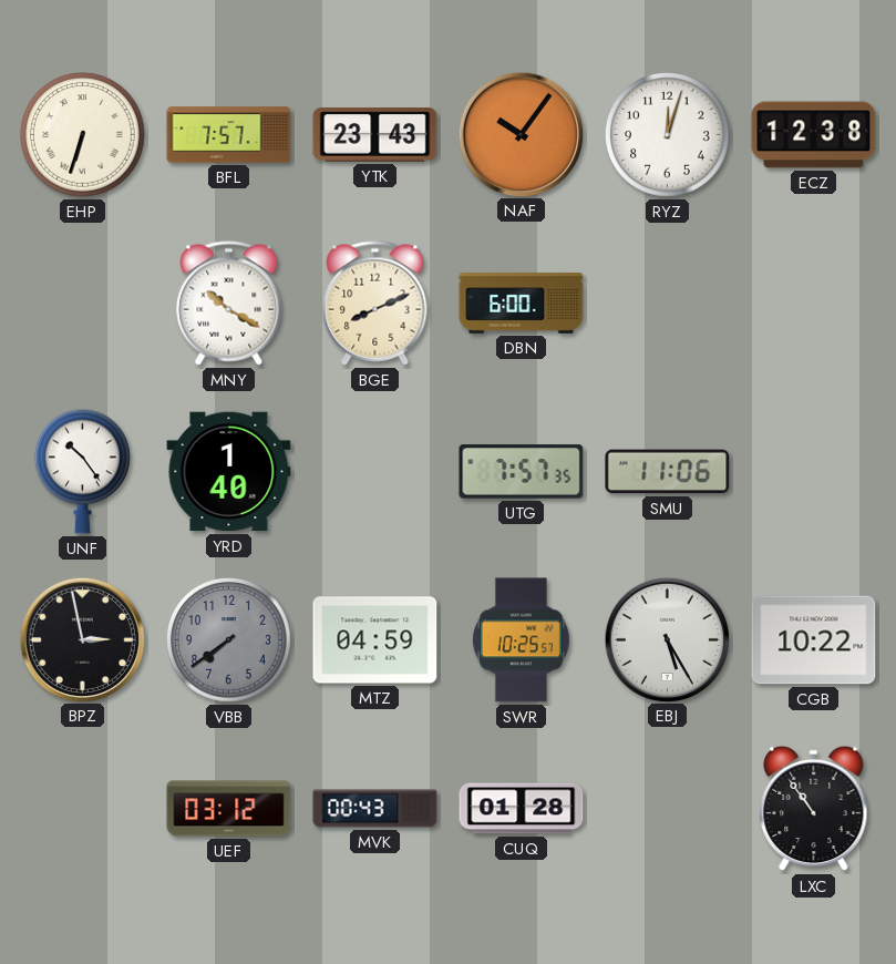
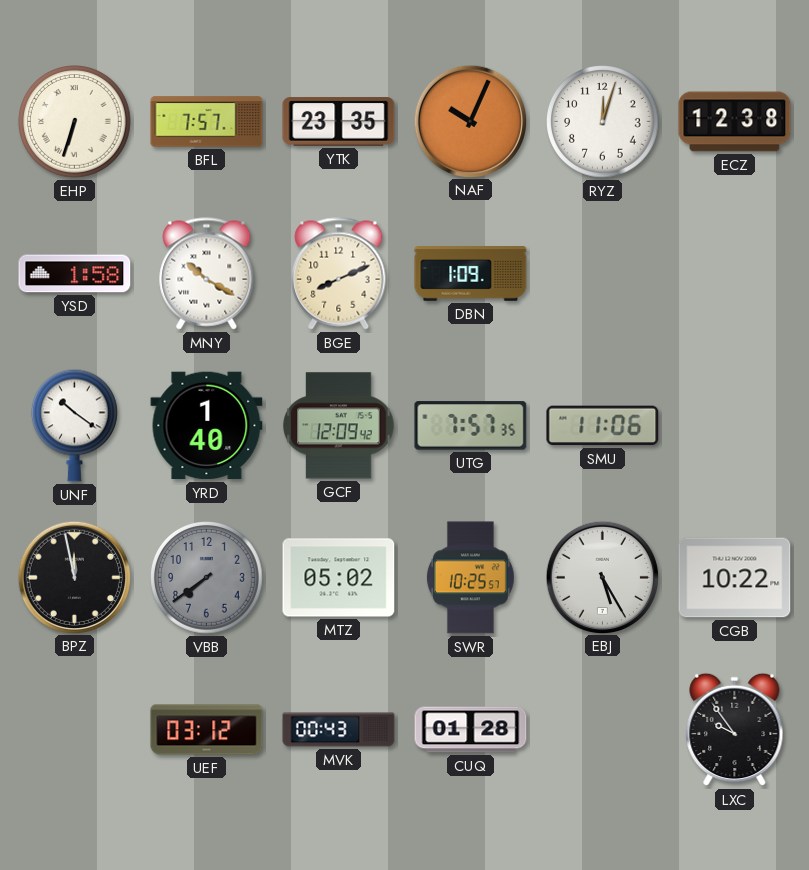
YTK: 23:43 -> 23:35 (339, 122)
NAF: 10:06 -> 10:04 (470, 121)
YSD: none -> 1:58 (75, 274)
DBN: 6:00 -> 1:09 (471, 274)
UNF: 10:24 -> 10:21 (74, 425)
GCF: none -> 12:09 (339, 426)
BPZ: 2:58 -> 11:58 (74, 577)
MTZ: 04:59 -> 05:02 (339, 578)
LXC: 10:54 -> 9:54 (735, 730)
